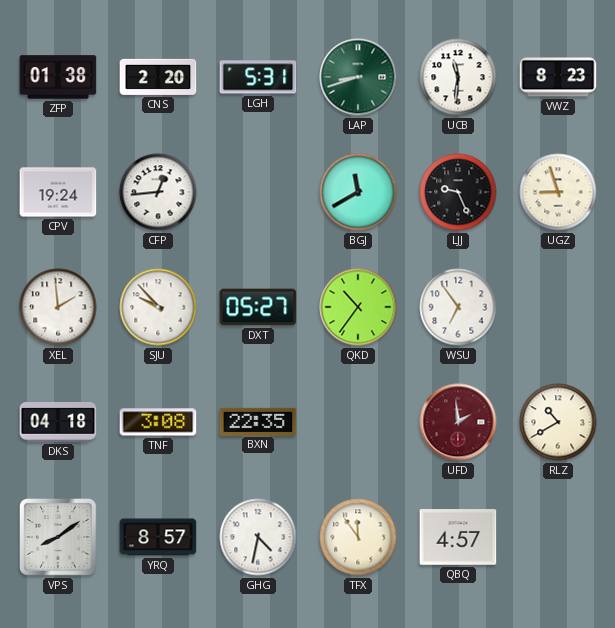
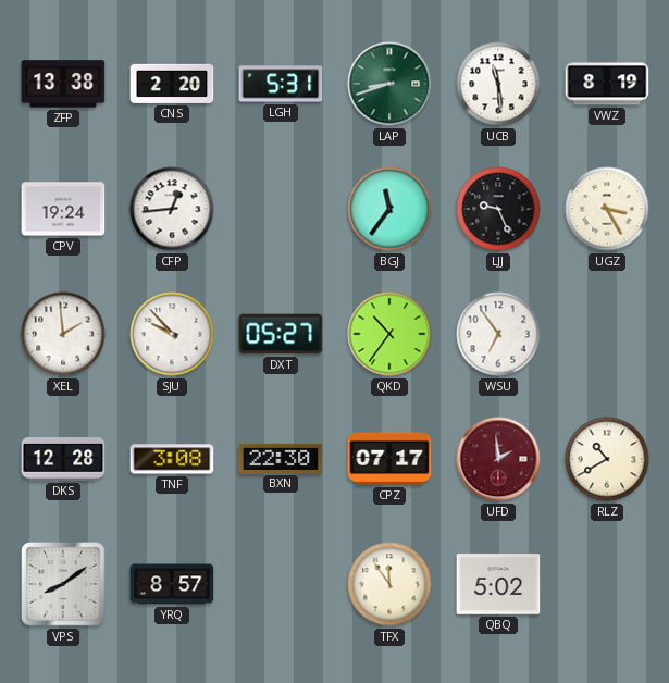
ZFP: 01:38 -> 13:38 (63, 84)
UCB: 11:31 -> 11:29 (498, 84)
VWZ: 8:23 -> 8:19 (607, 84)
BGJ: 11:40 -> 11:36 (389, 209)
UGZ: 8:57 -> 3:25 (607, 209)
DKS: 04:18 -> 12:28 (63, 460)
BXN: 22:35 -> 22:30 (281, 458)
CPZ: none -> 07:17 (389, 459)
GHG: 4:32 -> none (258, 537)
QBQ: 4:57 -> 5:02 (498, 584)
